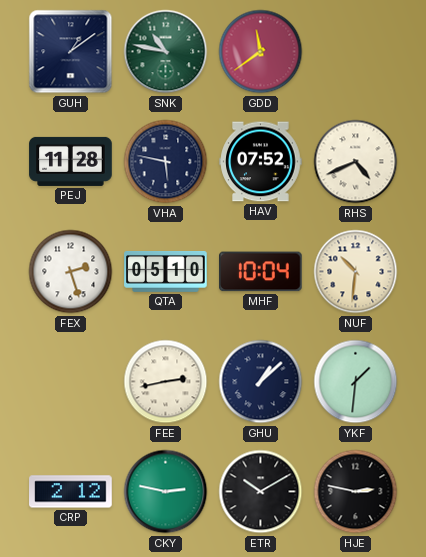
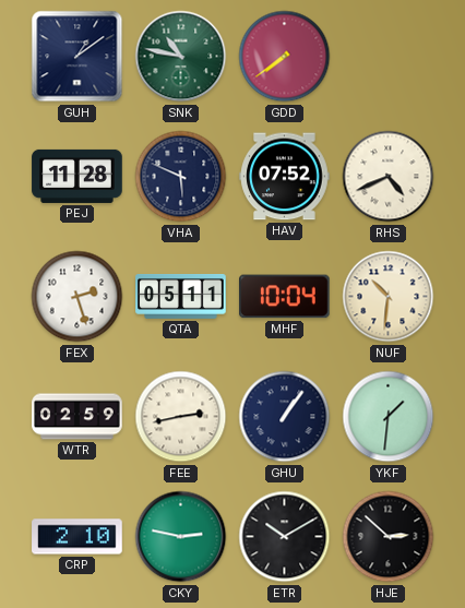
GDD: 11:39 -> 7:39 (285, 57)
VHA: 5:47 -> 5:49 (181, 177)
QTA: 05:10 -> 05:11 (181, 297)
WTR: none -> 02:59 (77, 417)
GHU: 1:08 -> 1:06 (285, 417)
CRP: 2:12 -> 2:10 (77, 537)
HJE: 2:47 -> 2:52 (389, 537)
